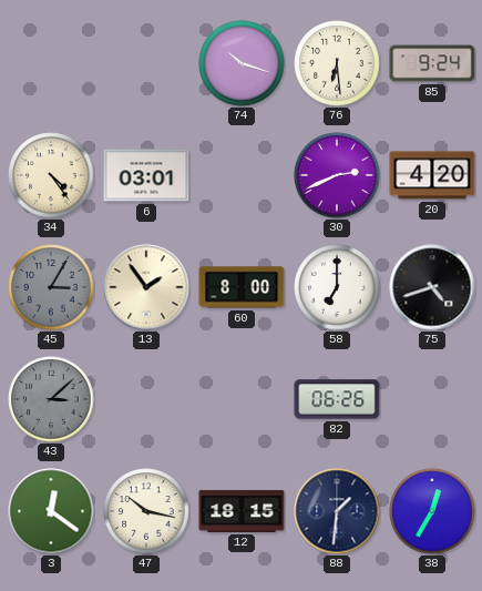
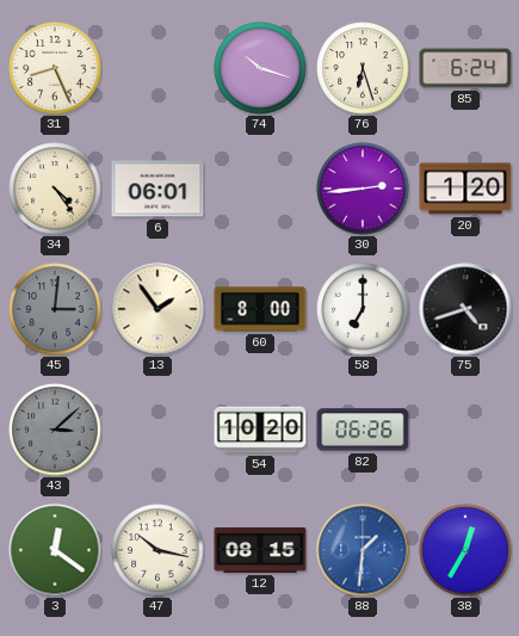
31: none -> 8:26 (55, 68)
76: 6:29 -> 6:27 (363, 68)
85: 9:24 -> 6:24 (465, 68)
6: 03:01 -> 06:01 (157, 189)
30: 2:41 -> 2:44 (363, 189)
20: 4:20 -> 1:20 (465, 189)
45: 3:05 -> 3:01 (55, 309)
54: none -> 10:20 (260, 430)
12: 18:15 -> 08:15 (260, 550)
88 dial: navy -> blue (363, 550)
